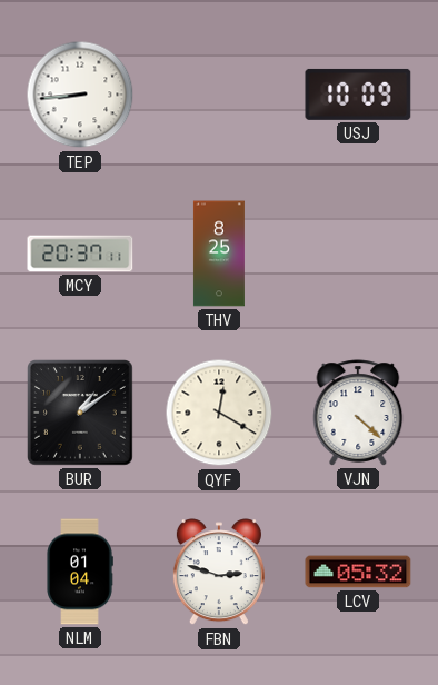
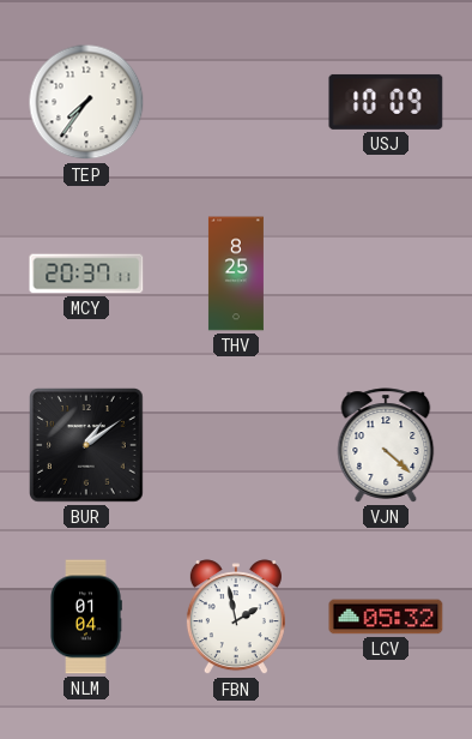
TEP: 8:44 -> 7:36 (86, 102)
QYF: 12:20 -> none (219, 413)
FBN: 2:48 -> 1:58 (236, 618)
